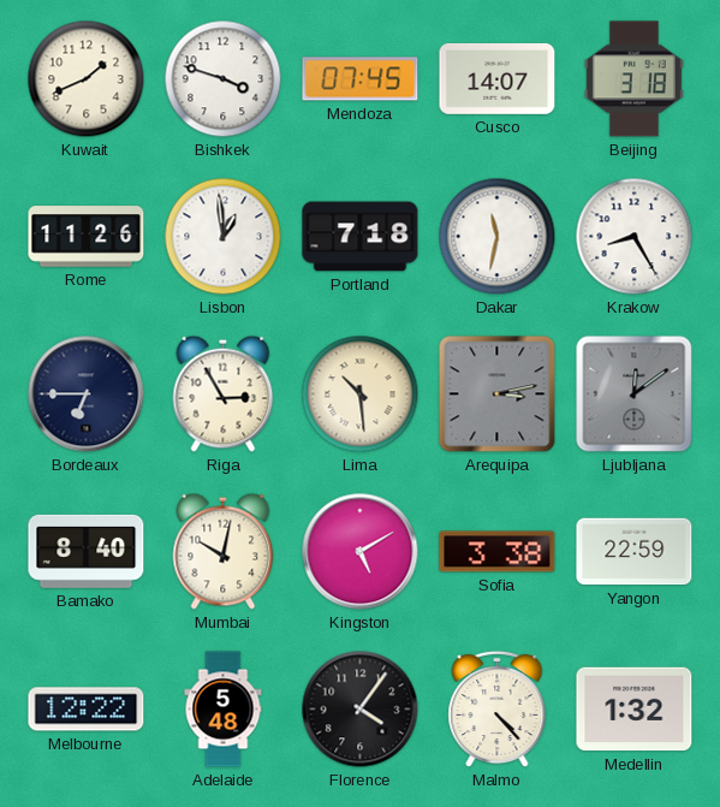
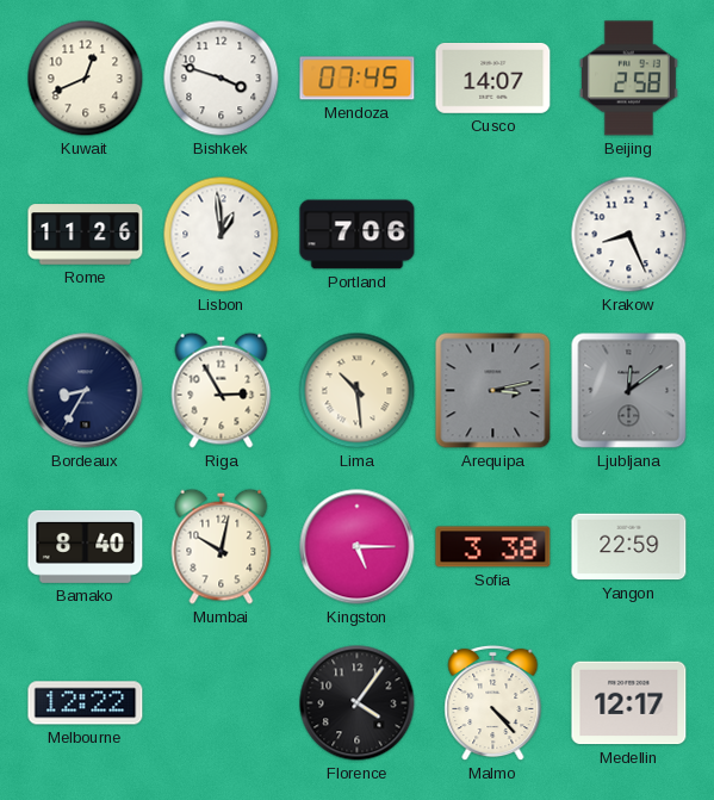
Kuwait: 1:41 -> 12:41 (86, 79)
Beijing: 3:18 -> 2:58 (628, 79)
Portland: 7:18 -> 7:06 (358, 235)
Dakar: 11:32 -> none (498, 237)
Krakow: 8:25 -> 8:26 (629, 235)
Bordeaux: 6:45 -> 8:35 (86, 391)
Kingston: 5:10 -> 5:15 (358, 547)
Adelaide: 5:48 -> none (224, 710)
Medellin: 1:32 -> 12:17 (629, 703)
